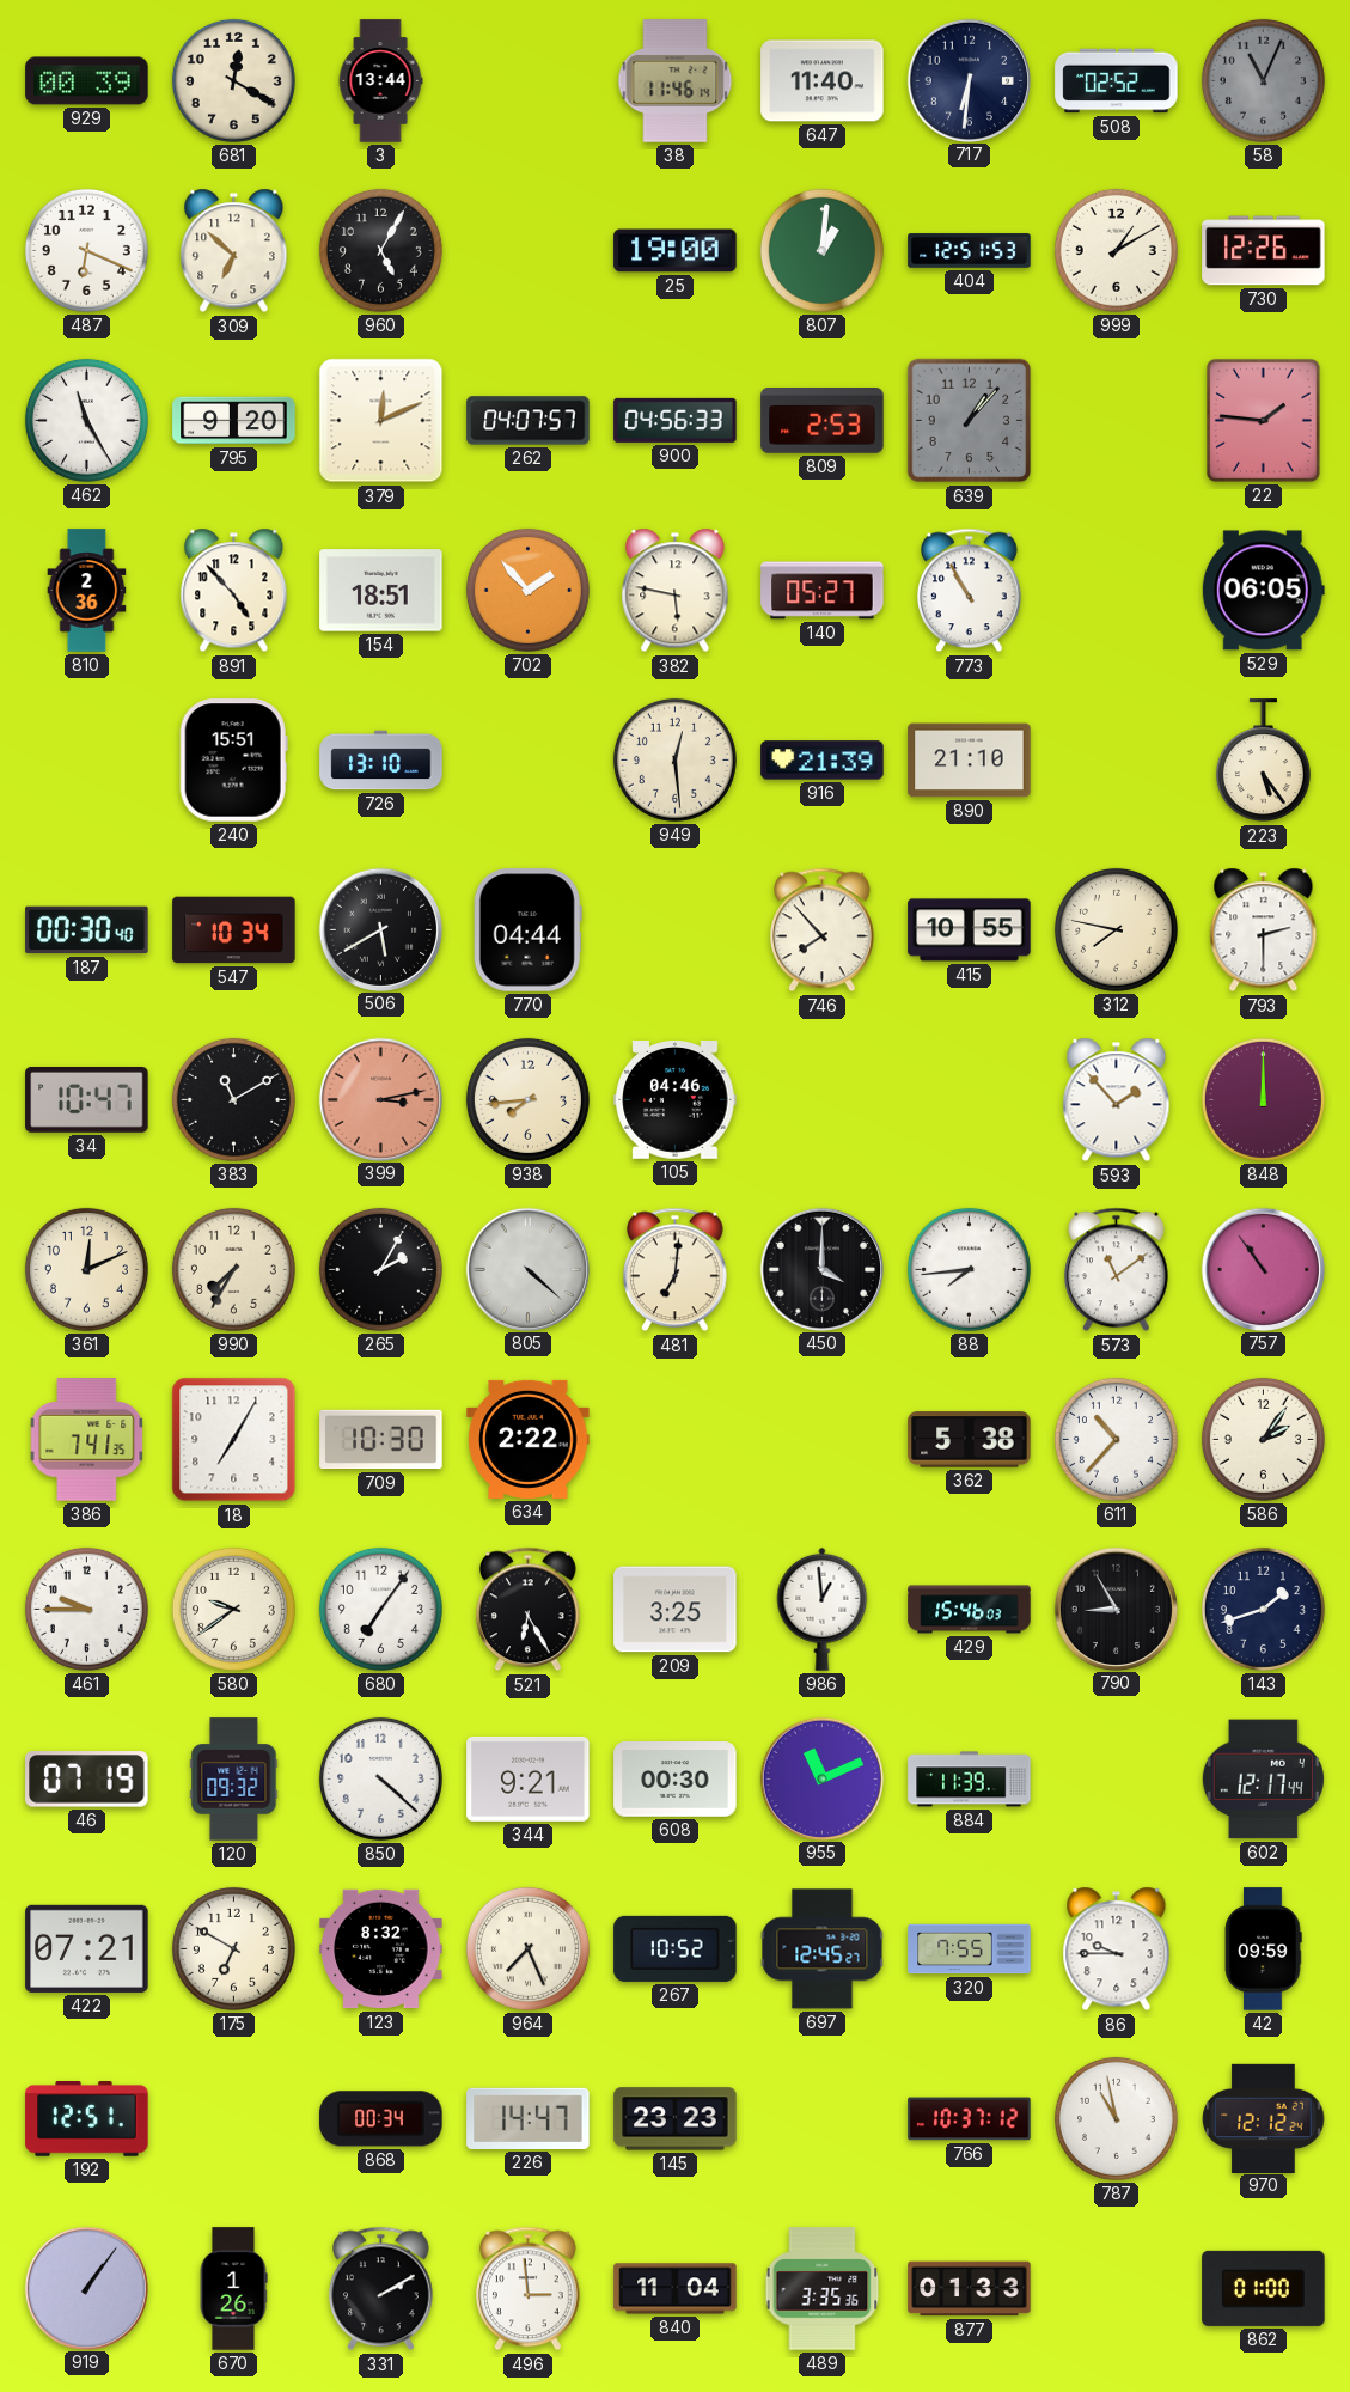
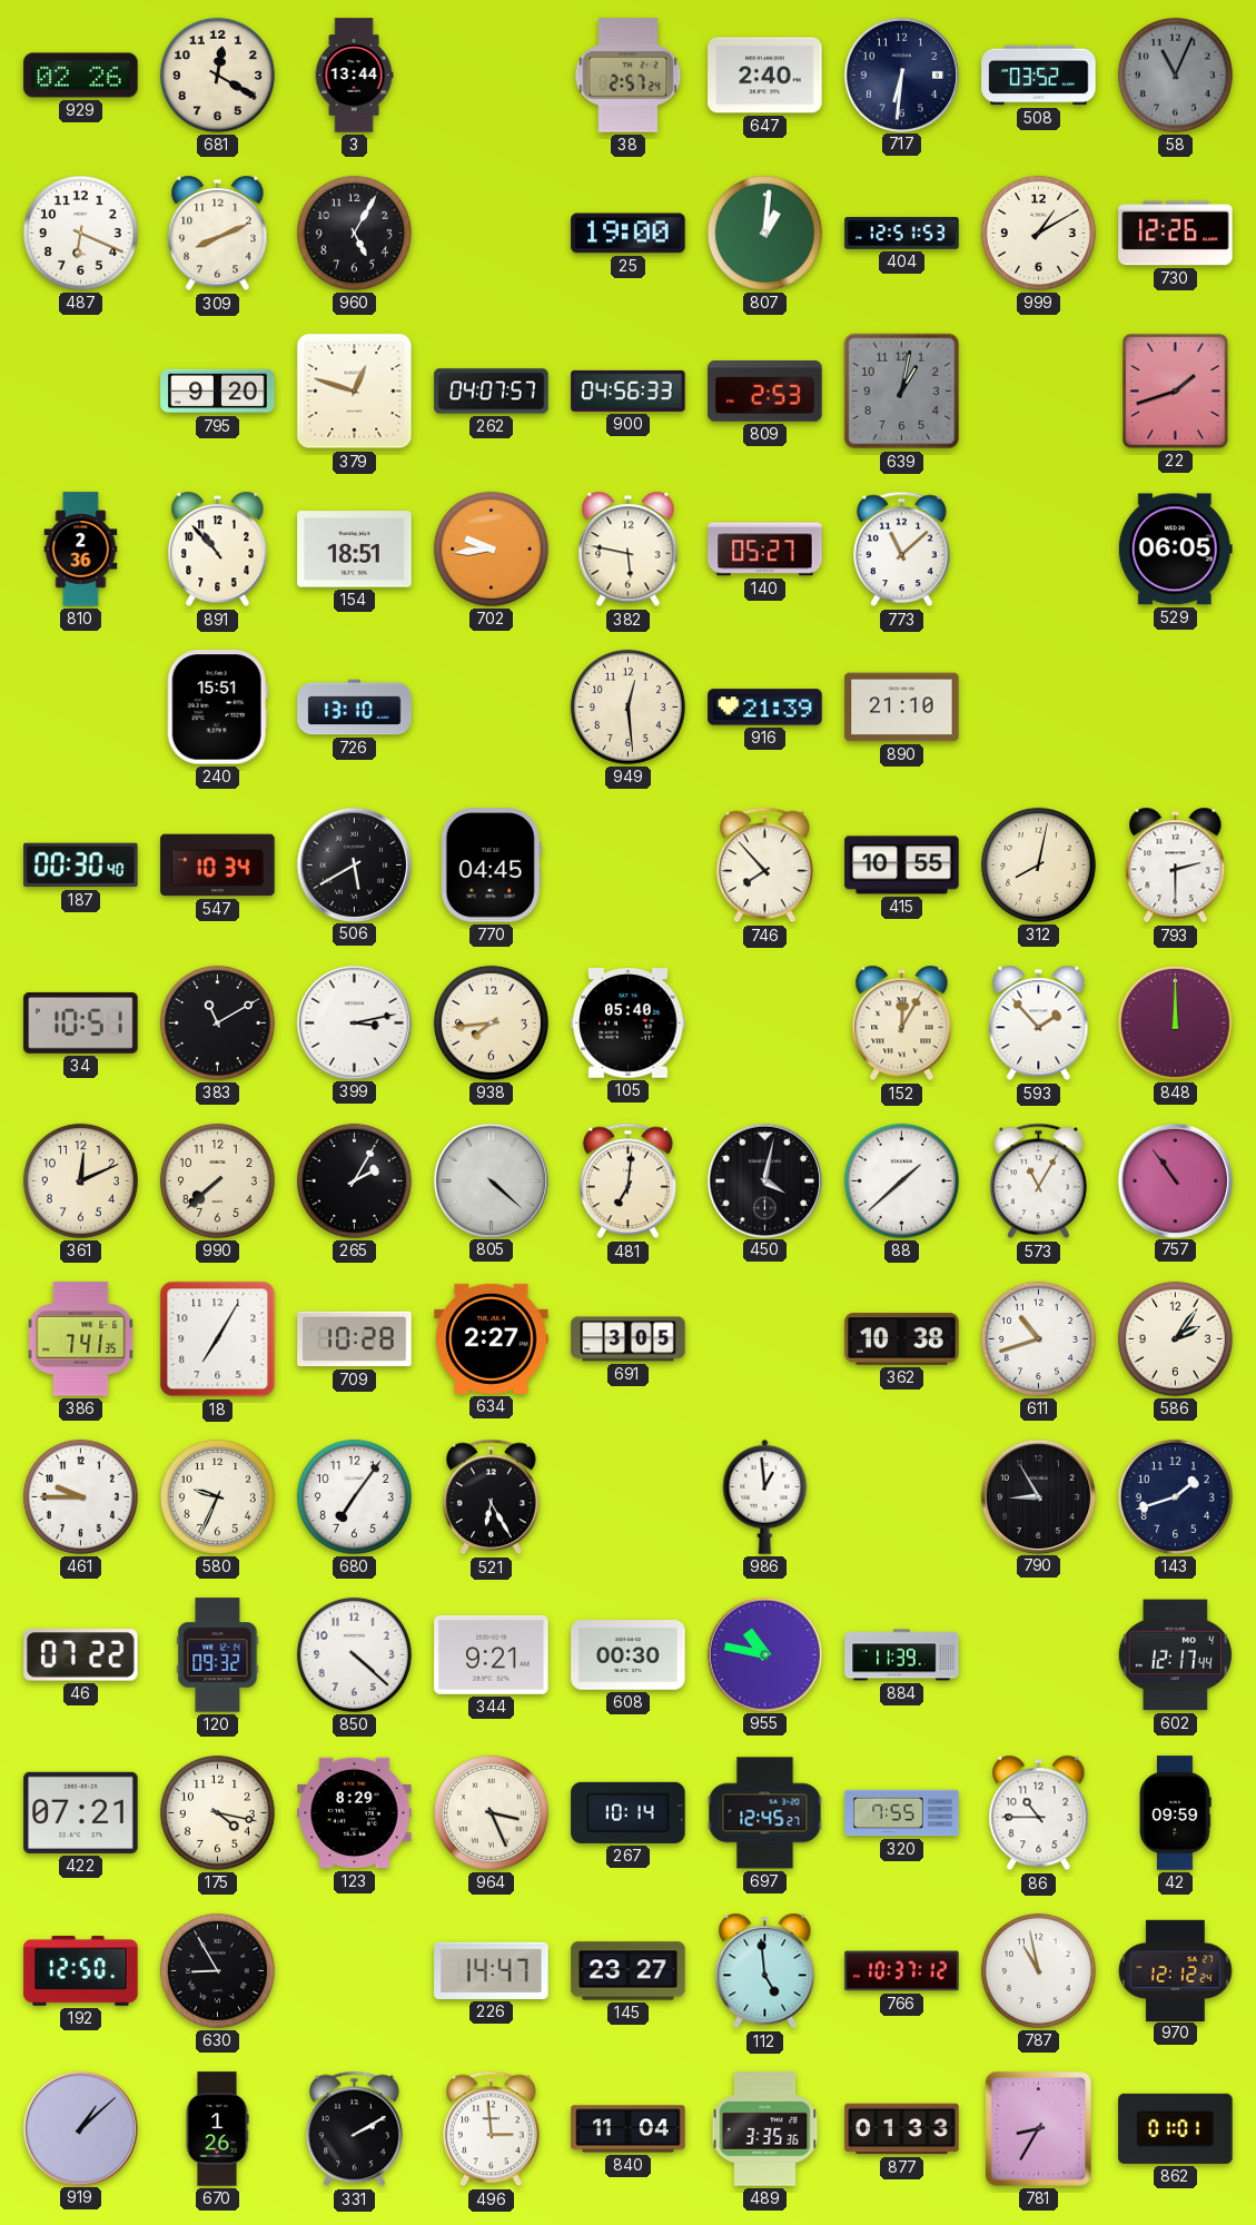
929: 00:39 -> 02:26 (81, 76)
38: 11:46 -> 2:57 (629, 76)
647: 11:40 -> 2:40 (765, 76)
508: 02:52 -> 03:52 (1039, 76)
309: 6:52 -> 8:11 (218, 234)
462: 11:25 -> none (86, 420)
379: 12:11 -> 12:48 (355, 392)
639: 1:07 -> 1:02 (902, 392)
22: 1:46 -> 1:42 (1175, 390)
891: 4:53 -> 10:53 (218, 550)
702: 1:53 -> 9:44 (491, 548)
773: 10:55 -> 11:08 (902, 550)
223: 5:24 -> none (1263, 761)
770: 04:44 -> 04:45 (491, 866)
312: 7:47 -> 8:02 (1038, 864)
34: 10:47 -> 10:51 (81, 1022)
399 dial: salmon -> white (354, 1022)
105: 04:46 -> 05:40 (629, 1023)
152: none -> 12:05 (902, 1023)
990: 7:35 -> 7:38 (217, 1180)
450: 4:00 -> 4:02 (764, 1180)
88: 7:44 -> 1:38 (901, 1180)
573: 11:09 -> 11:05 (1039, 1181)
709: 10:30 -> 10:28 (355, 1339)
634: 2:22 -> 2:27 (492, 1338)
691: none -> 3:05 (629, 1339)
362: 5:38 -> 10:38 (902, 1339)
611: 10:37 -> 10:42 (1038, 1338)
580: 9:39 -> 9:34 (217, 1496)
209: 3:25 -> none (676, 1610)
429: 15:46 -> none (970, 1610)
46: 07:19 -> 07:22 (81, 1655)
955: 11:11 -> 10:47 (764, 1654)
175: 6:50 -> 4:17 (217, 1812)
123: 8:32 -> 8:29 (355, 1813)
964: 7:26 -> 3:26 (491, 1812)
267: 10:52 -> 10:14 (629, 1812)
86: 9:45 -> 10:45 (1039, 1813)
192: 12:51 -> 12:50 (81, 1971)
630: none -> 8:55 (217, 1970)
868: 00:34 -> none (381, 2119)
145: 23:23 -> 23:27 (629, 1971)
112: none -> 4:59 (765, 1971)
919: 1:06 -> 1:08 (80, 2128)
781: none -> 8:35 (1039, 2129)
862: 01:00 -> 01:01 (1176, 2128)
